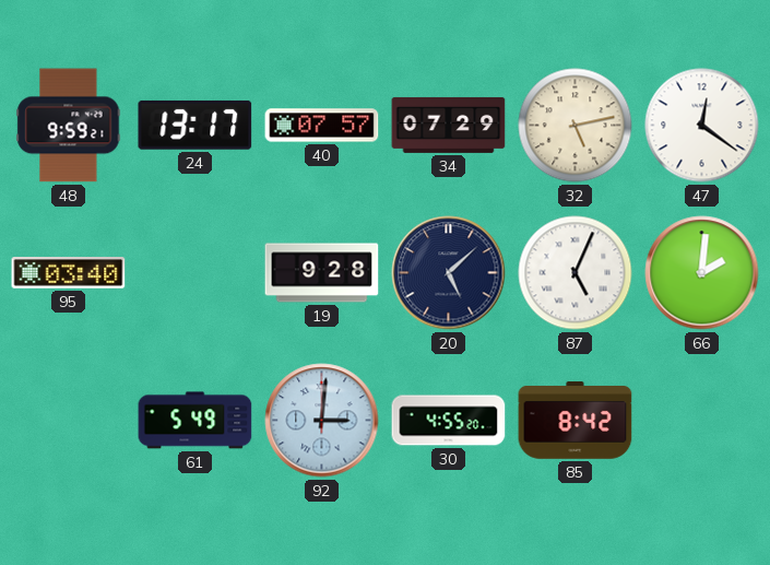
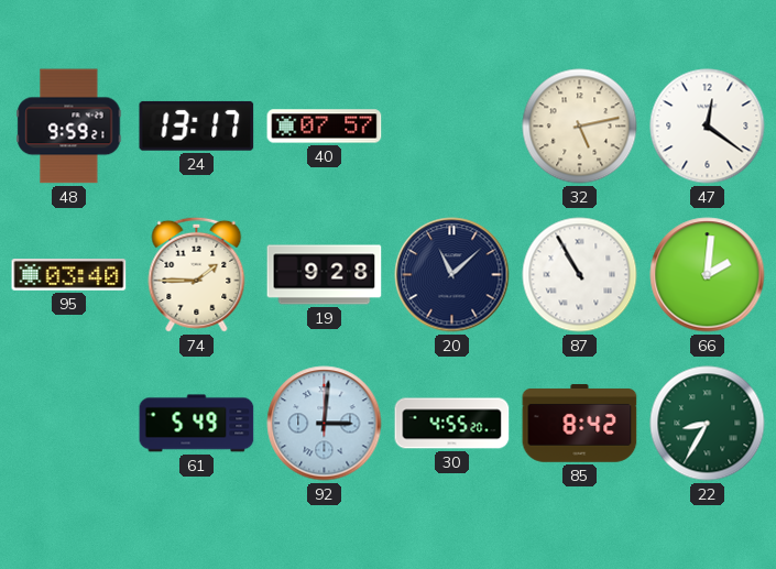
34: 07:29 -> none (449, 125)
74: none -> 1:45 (197, 274)
20: 5:08 -> 11:08 (452, 275)
87: 5:04 -> 10:55 (580, 275)
22: none -> 8:35 (708, 424)
